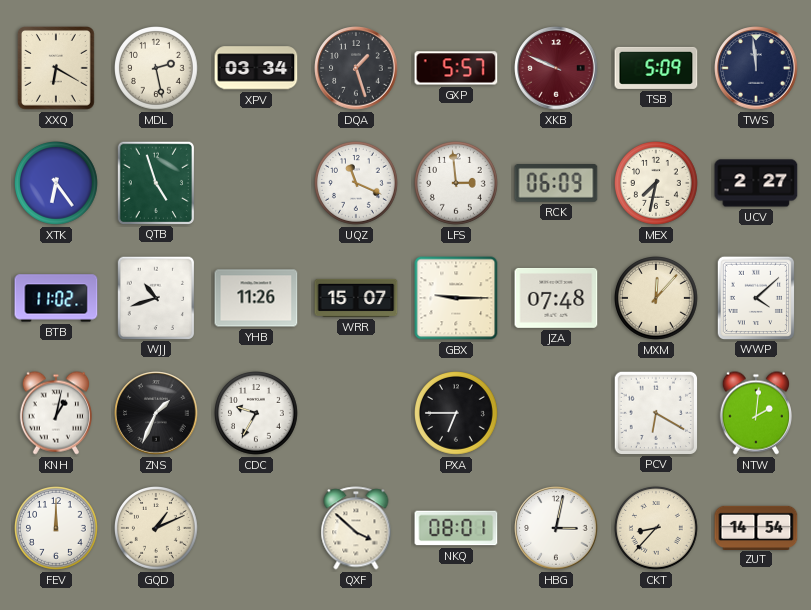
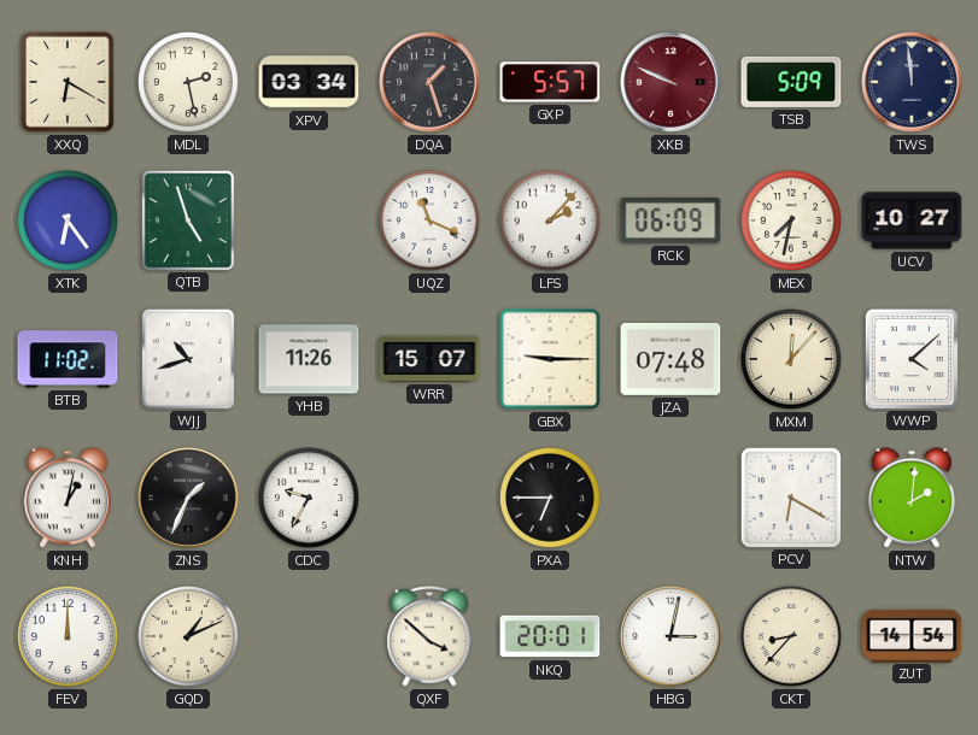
LFS: 2:59 -> 2:07 (551, 222)
UCV: 2:27 -> 10:27 (912, 220)
NKQ: 08:01 -> 20:01 (550, 636)
